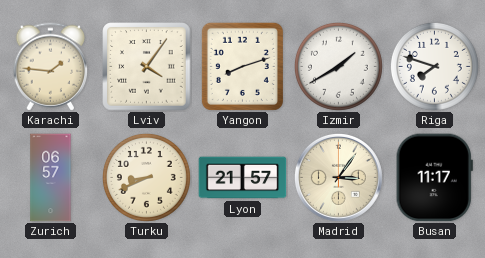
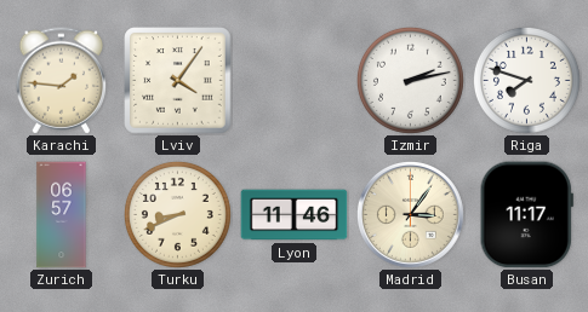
Yangon: 8:12 -> none (242, 66)
Izmir: 1:40 -> 2:13 (410, 80)
Lyon: 21:57 -> 11:46 (295, 215)
